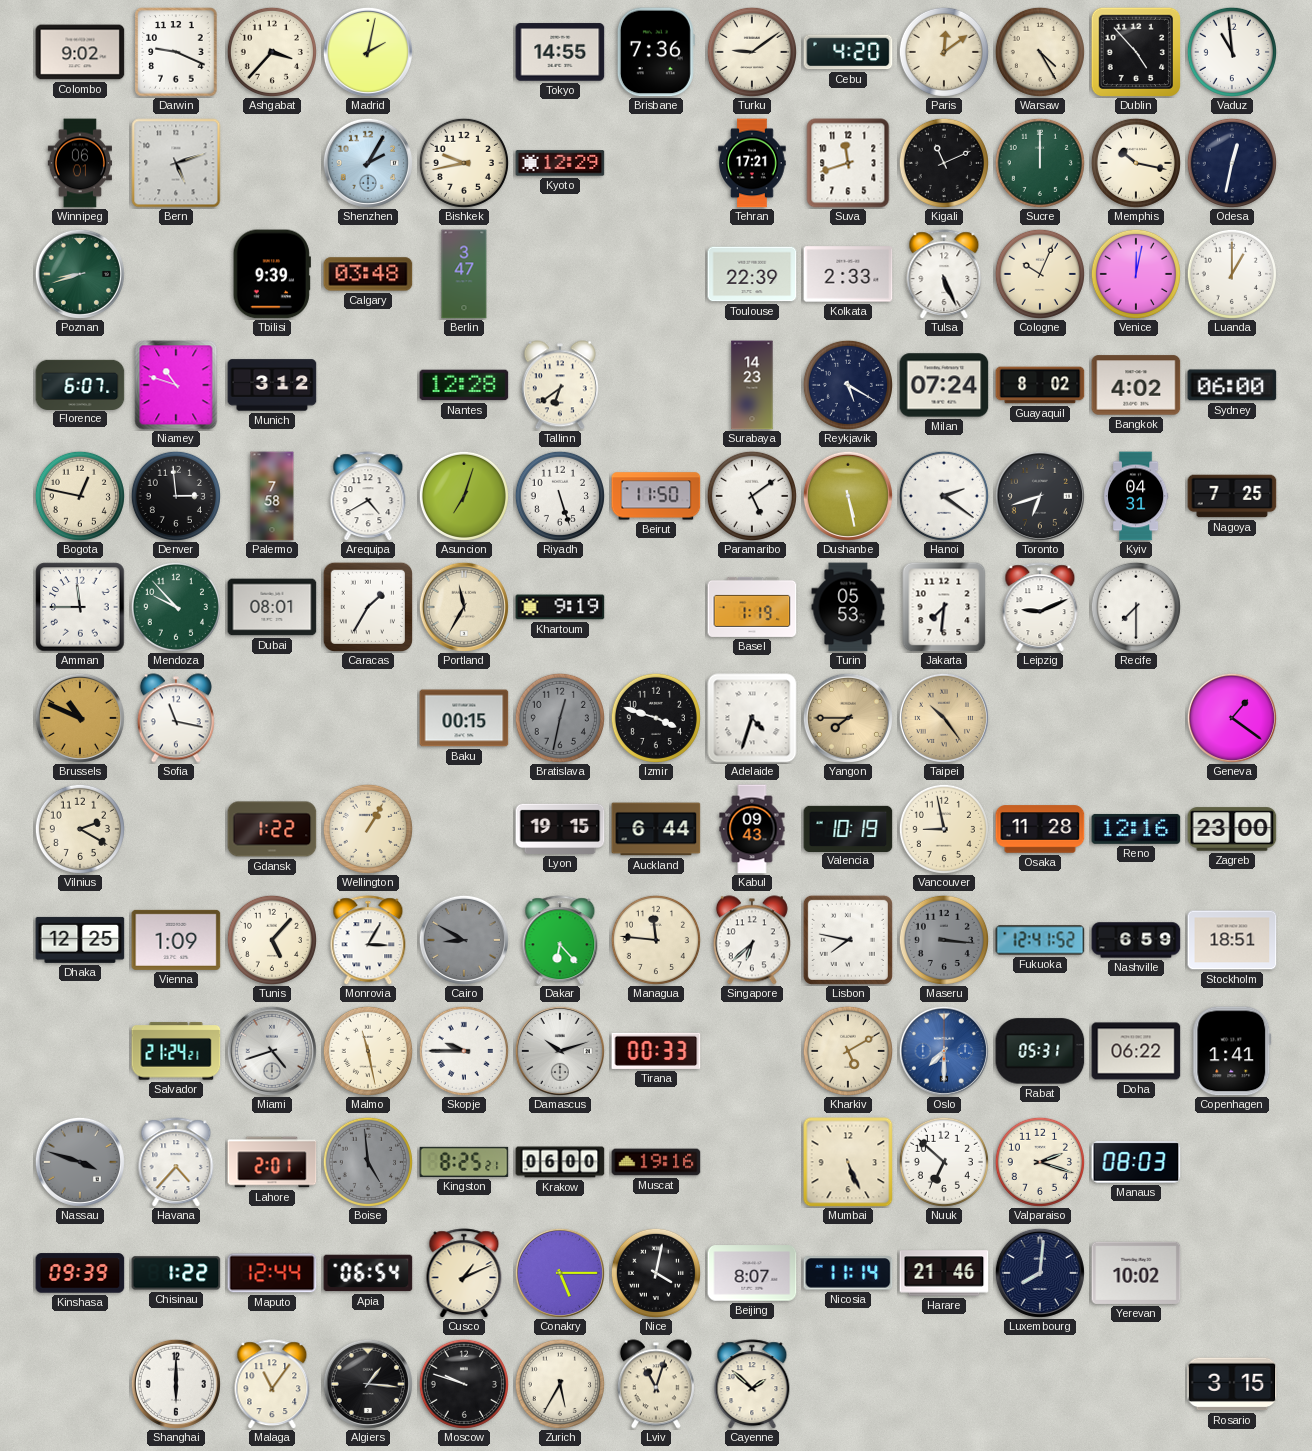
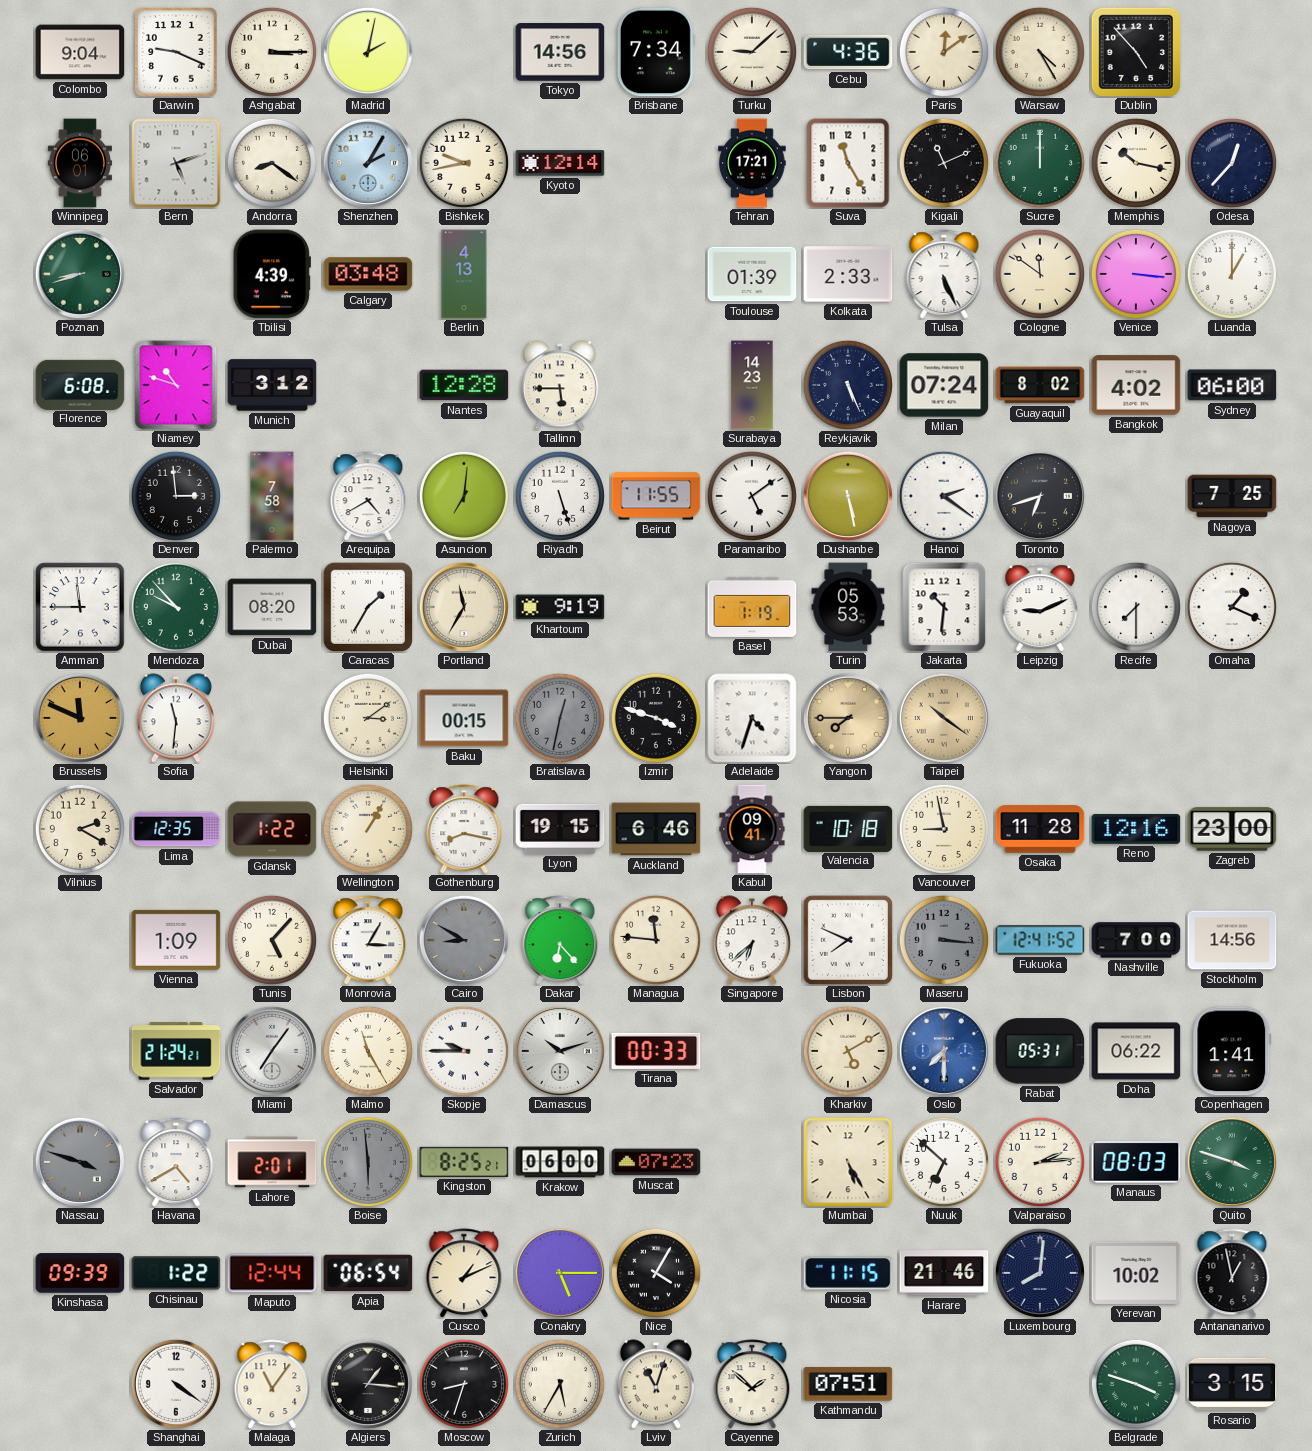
Colombo: 9:02 -> 9:04 (80, 52)
Ashgabat: 3:37 -> 3:15 (272, 52)
Tokyo: 14:55 -> 14:56 (560, 52)
Brisbane: 7:36 -> 7:34 (656, 52)
Turku: 9:09 -> 9:08 (752, 52)
Cebu: 4:20 -> 4:36 (848, 52)
Vaduz: 10:59 -> none (1232, 52)
Andorra: none -> 8:21 (272, 163)
Kyoto: 12:29 -> 12:14 (560, 163)
Suva: 11:42 -> 11:25 (848, 163)
Odesa: 12:32 -> 12:37 (1232, 163)
Tbilisi: 9:39 -> 4:39 (272, 274)
Berlin: 3:47 -> 4:13 (464, 274)
Toulouse: 22:39 -> 01:39 (752, 274)
Cologne: 10:04 -> 11:51 (1040, 274)
Venice: 12:02 -> 3:16 (1136, 274)
Florence: 6:07 -> 6:08 (80, 384)
Tallinn: 6:39 -> 5:45 (560, 385)
Reykjavik: 5:20 -> 5:26 (848, 385)
Bogota: 12:47 -> none (80, 496)
Asuncion: 7:03 -> 7:01 (464, 496)
Beirut: 11:50 -> 11:55 (656, 496)
Kyiv: 04:31 -> none (1136, 496)
Dubai: 08:01 -> 08:20 (272, 607)
Jakarta: 7:31 -> 10:31 (944, 607)
Omaha: none -> 1:19 (1232, 607)
Brussels: 10:49 -> 11:49 (80, 718)
Sofia: 11:17 -> 11:31 (176, 718)
Helsinki: none -> 3:09 (368, 718)
Taipei: 10:24 -> 10:21 (944, 718)
Geneva: 1:21 -> none (1232, 718)
Lima: none -> 12:35 (176, 829)
Gothenburg: none -> 8:17 (464, 829)
Auckland: 6:44 -> 6:46 (656, 829)
Kabul: 09:43 -> 09:41 (752, 829)
Valencia: 10:19 -> 10:18 (848, 828)
Dhaka: 12:25 -> none (80, 940)
Lisbon: 7:47 -> 7:49 (848, 940)
Nashville: 6:59 -> 7:00 (1136, 940)
Stockholm: 18:51 -> 14:56 (1232, 940)
Miami: 4:42 -> 7:06 (272, 1051)
Malmo: 11:28 -> 11:25 (368, 1051)
Havana: 4:37 -> 4:40 (176, 1162)
Boise: 4:59 -> 5:59 (368, 1162)
Muscat: 19:16 -> 07:23 (656, 1162)
Mumbai: 5:26 -> 5:25 (848, 1162)
Valparaiso: 2:18 -> 2:14 (1040, 1162)
Quito: none -> 3:48 (1232, 1162)
Nice: 4:02 -> 4:05 (656, 1273)
Beijing: 8:07 -> none (752, 1273)
Nicosia: 11:14 -> 11:15 (848, 1273)
Antananarivo: none -> 12:58 (1232, 1273)
Shanghai: 6:00 -> 4:21 (176, 1384)
Moscow: 9:48 -> 8:33 (464, 1384)
Kathmandu: none -> 07:51 (848, 1384)
Belgrade: none -> 3:48 (1136, 1384)
